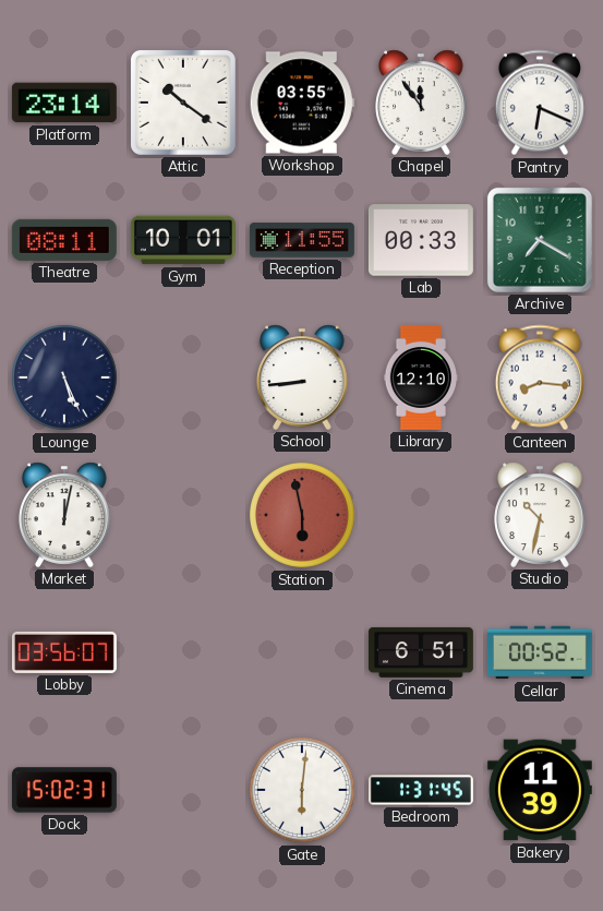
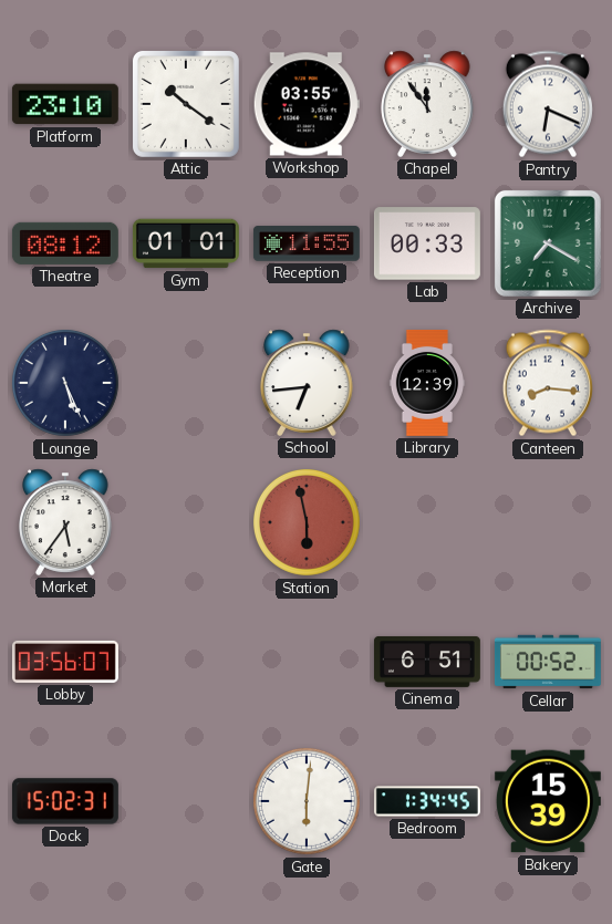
Platform: 23:14 -> 23:10 (65, 104)
Theatre: 08:11 -> 08:12 (65, 243)
Gym: 10:01 -> 01:01 (186, 243)
School: 8:44 -> 6:44 (307, 383)
Library: 12:10 -> 12:39 (426, 383)
Market: 12:02 -> 5:36 (65, 522)
Studio: 10:32 -> none (540, 515)
Bedroom: 1:31 -> 1:34 (427, 801)
Bakery: 11:39 -> 15:39 (548, 801)
